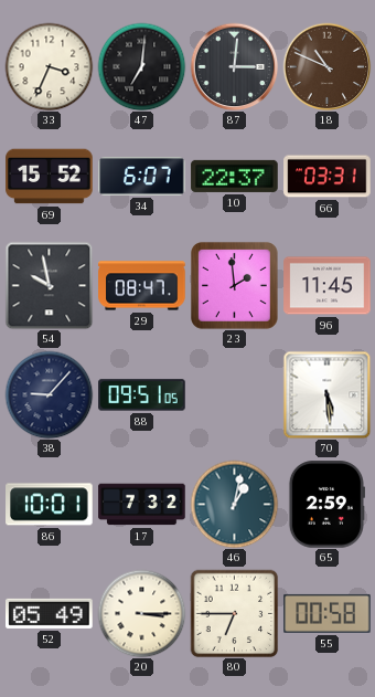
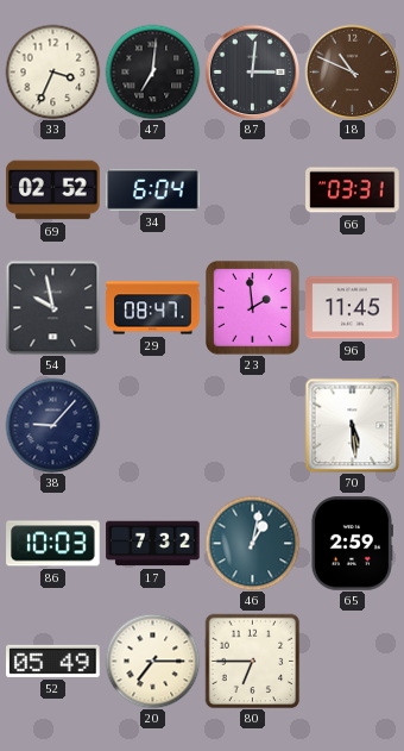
69: 15:52 -> 02:52 (53, 190)
34: 6:07 -> 6:04 (153, 189)
10: 22:37 -> none (235, 176)
88: 09:51 -> none (142, 395)
86: 10:01 -> 10:03 (53, 544)
20: 3:15 -> 7:15 (152, 661)
55: 00:58 -> none (328, 613)
